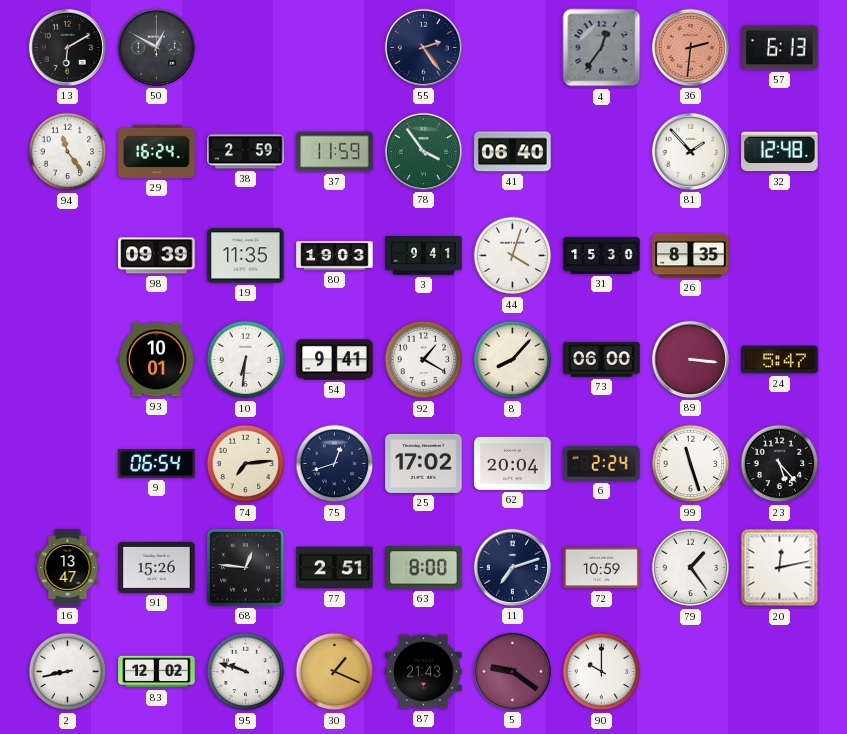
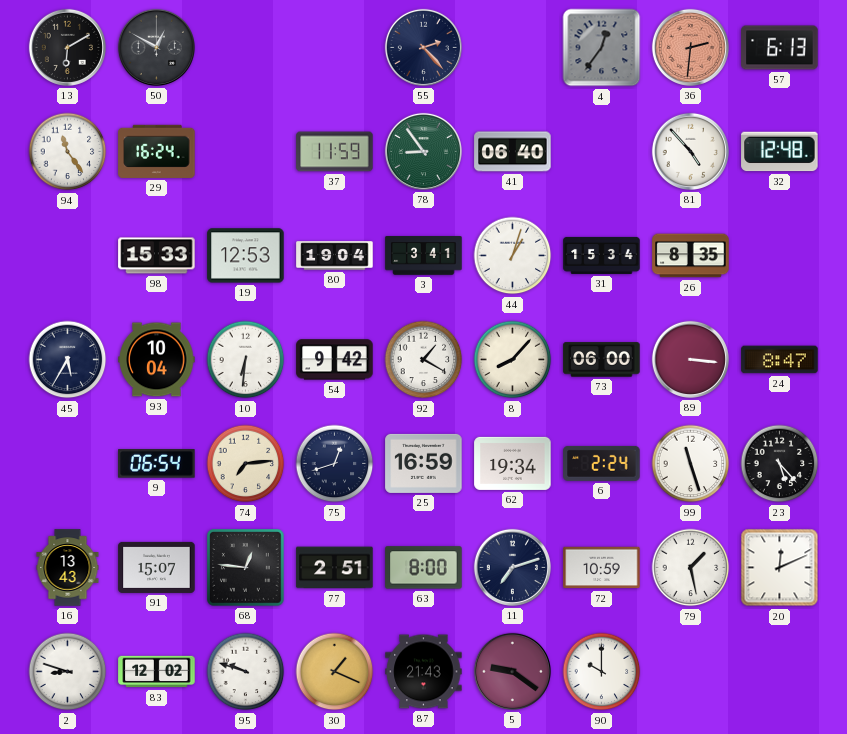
55: 2:24 -> 2:23 (423, 47)
38: 2:59 -> none (246, 152)
78: 3:54 -> 8:54 (423, 151)
81: 1:53 -> 4:53 (690, 151)
98: 09:39 -> 15:33 (157, 256)
19: 11:35 -> 12:53 (246, 256)
80: 19:03 -> 19:04 (335, 256)
3: 9:41 -> 3:41 (424, 256)
44: 4:03 -> 1:03 (513, 256)
31: 15:30 -> 15:34 (602, 255)
45: none -> 5:35 (68, 360)
93: 10:01 -> 10:04 (157, 360)
54: 9:41 -> 9:42 (335, 360)
24: 5:47 -> 8:47 (780, 360)
25: 17:02 -> 16:59 (424, 463)
62: 20:04 -> 19:34 (513, 463)
16: 13:47 -> 13:43 (68, 568)
91: 15:26 -> 15:07 (157, 567)
79: 1:24 -> 1:28 (691, 568)
20: 12:13 -> 12:11 (780, 568)
2: 8:43 -> 8:48 (68, 672)
